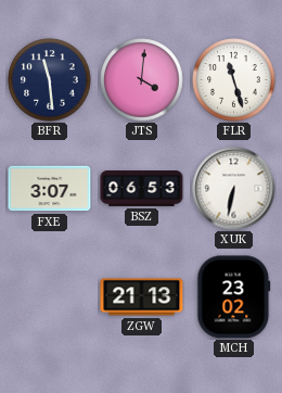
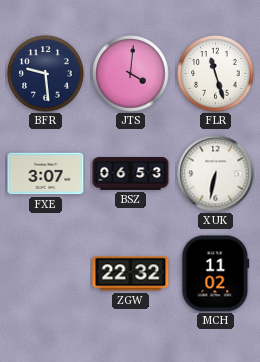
BFR: 11:29 -> 9:29 (46, 74)
ZGW: 21:13 -> 22:32 (131, 274)
MCH: 23:02 -> 11:02 (216, 274)
